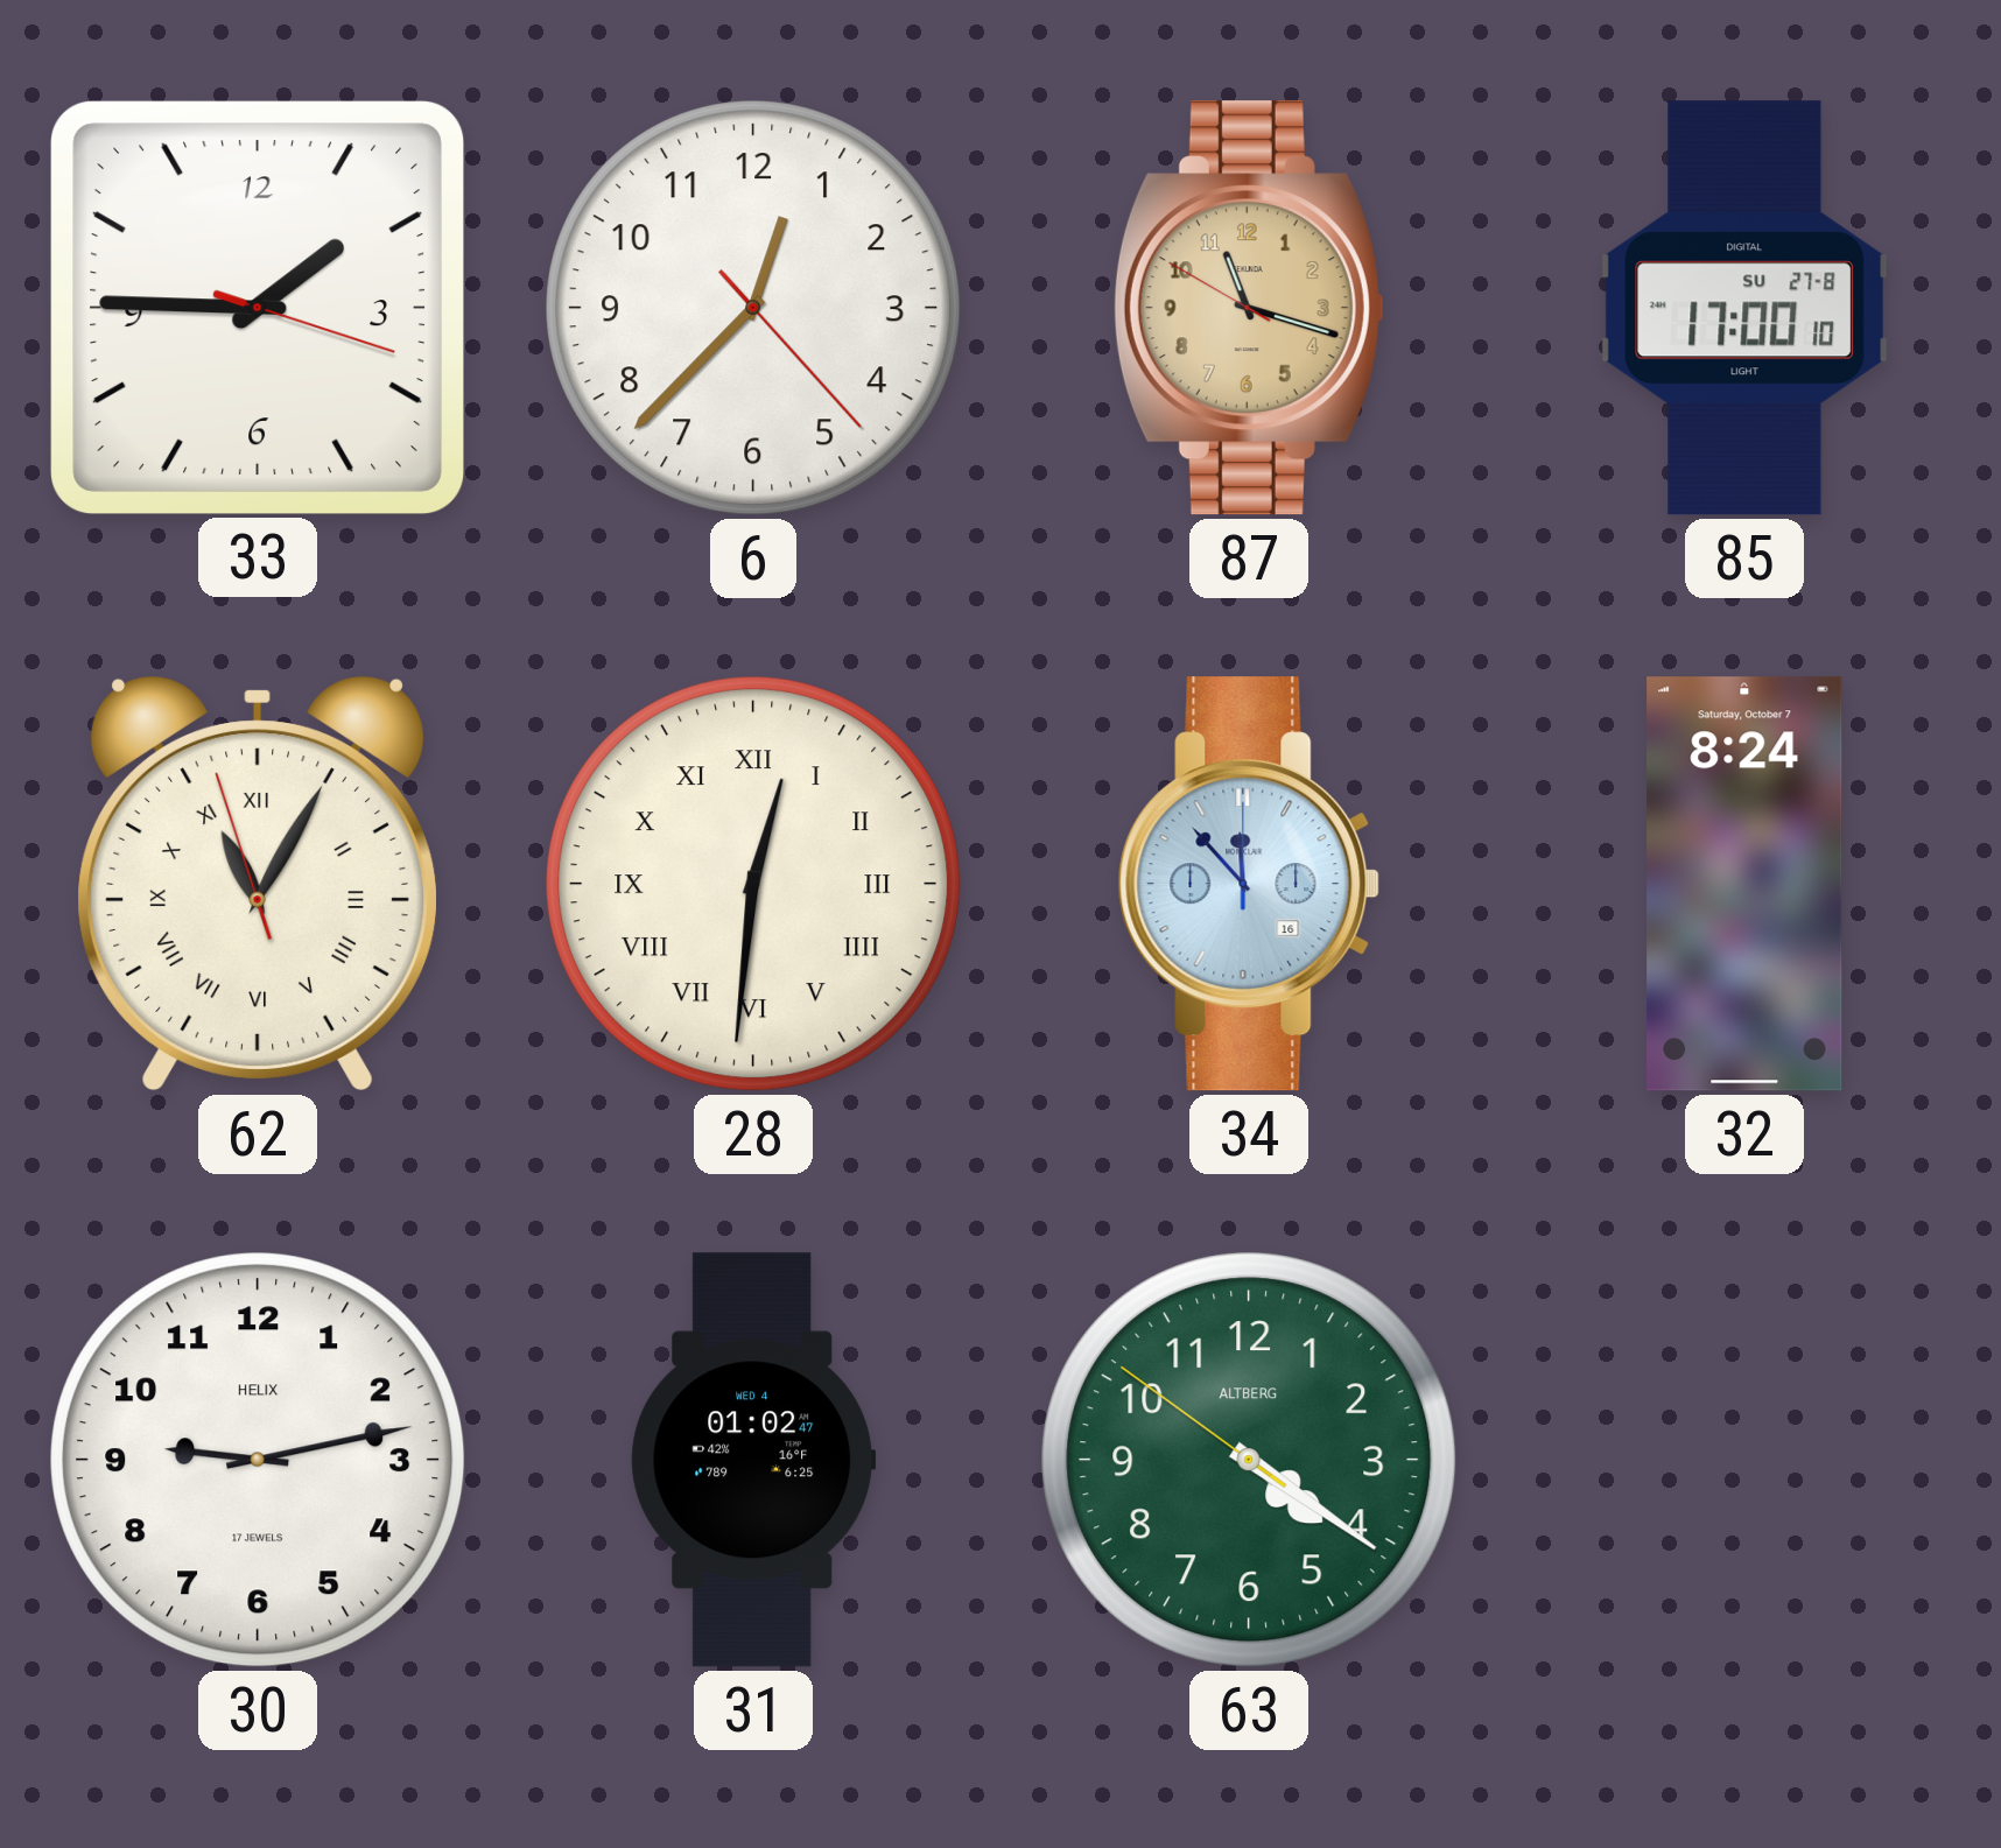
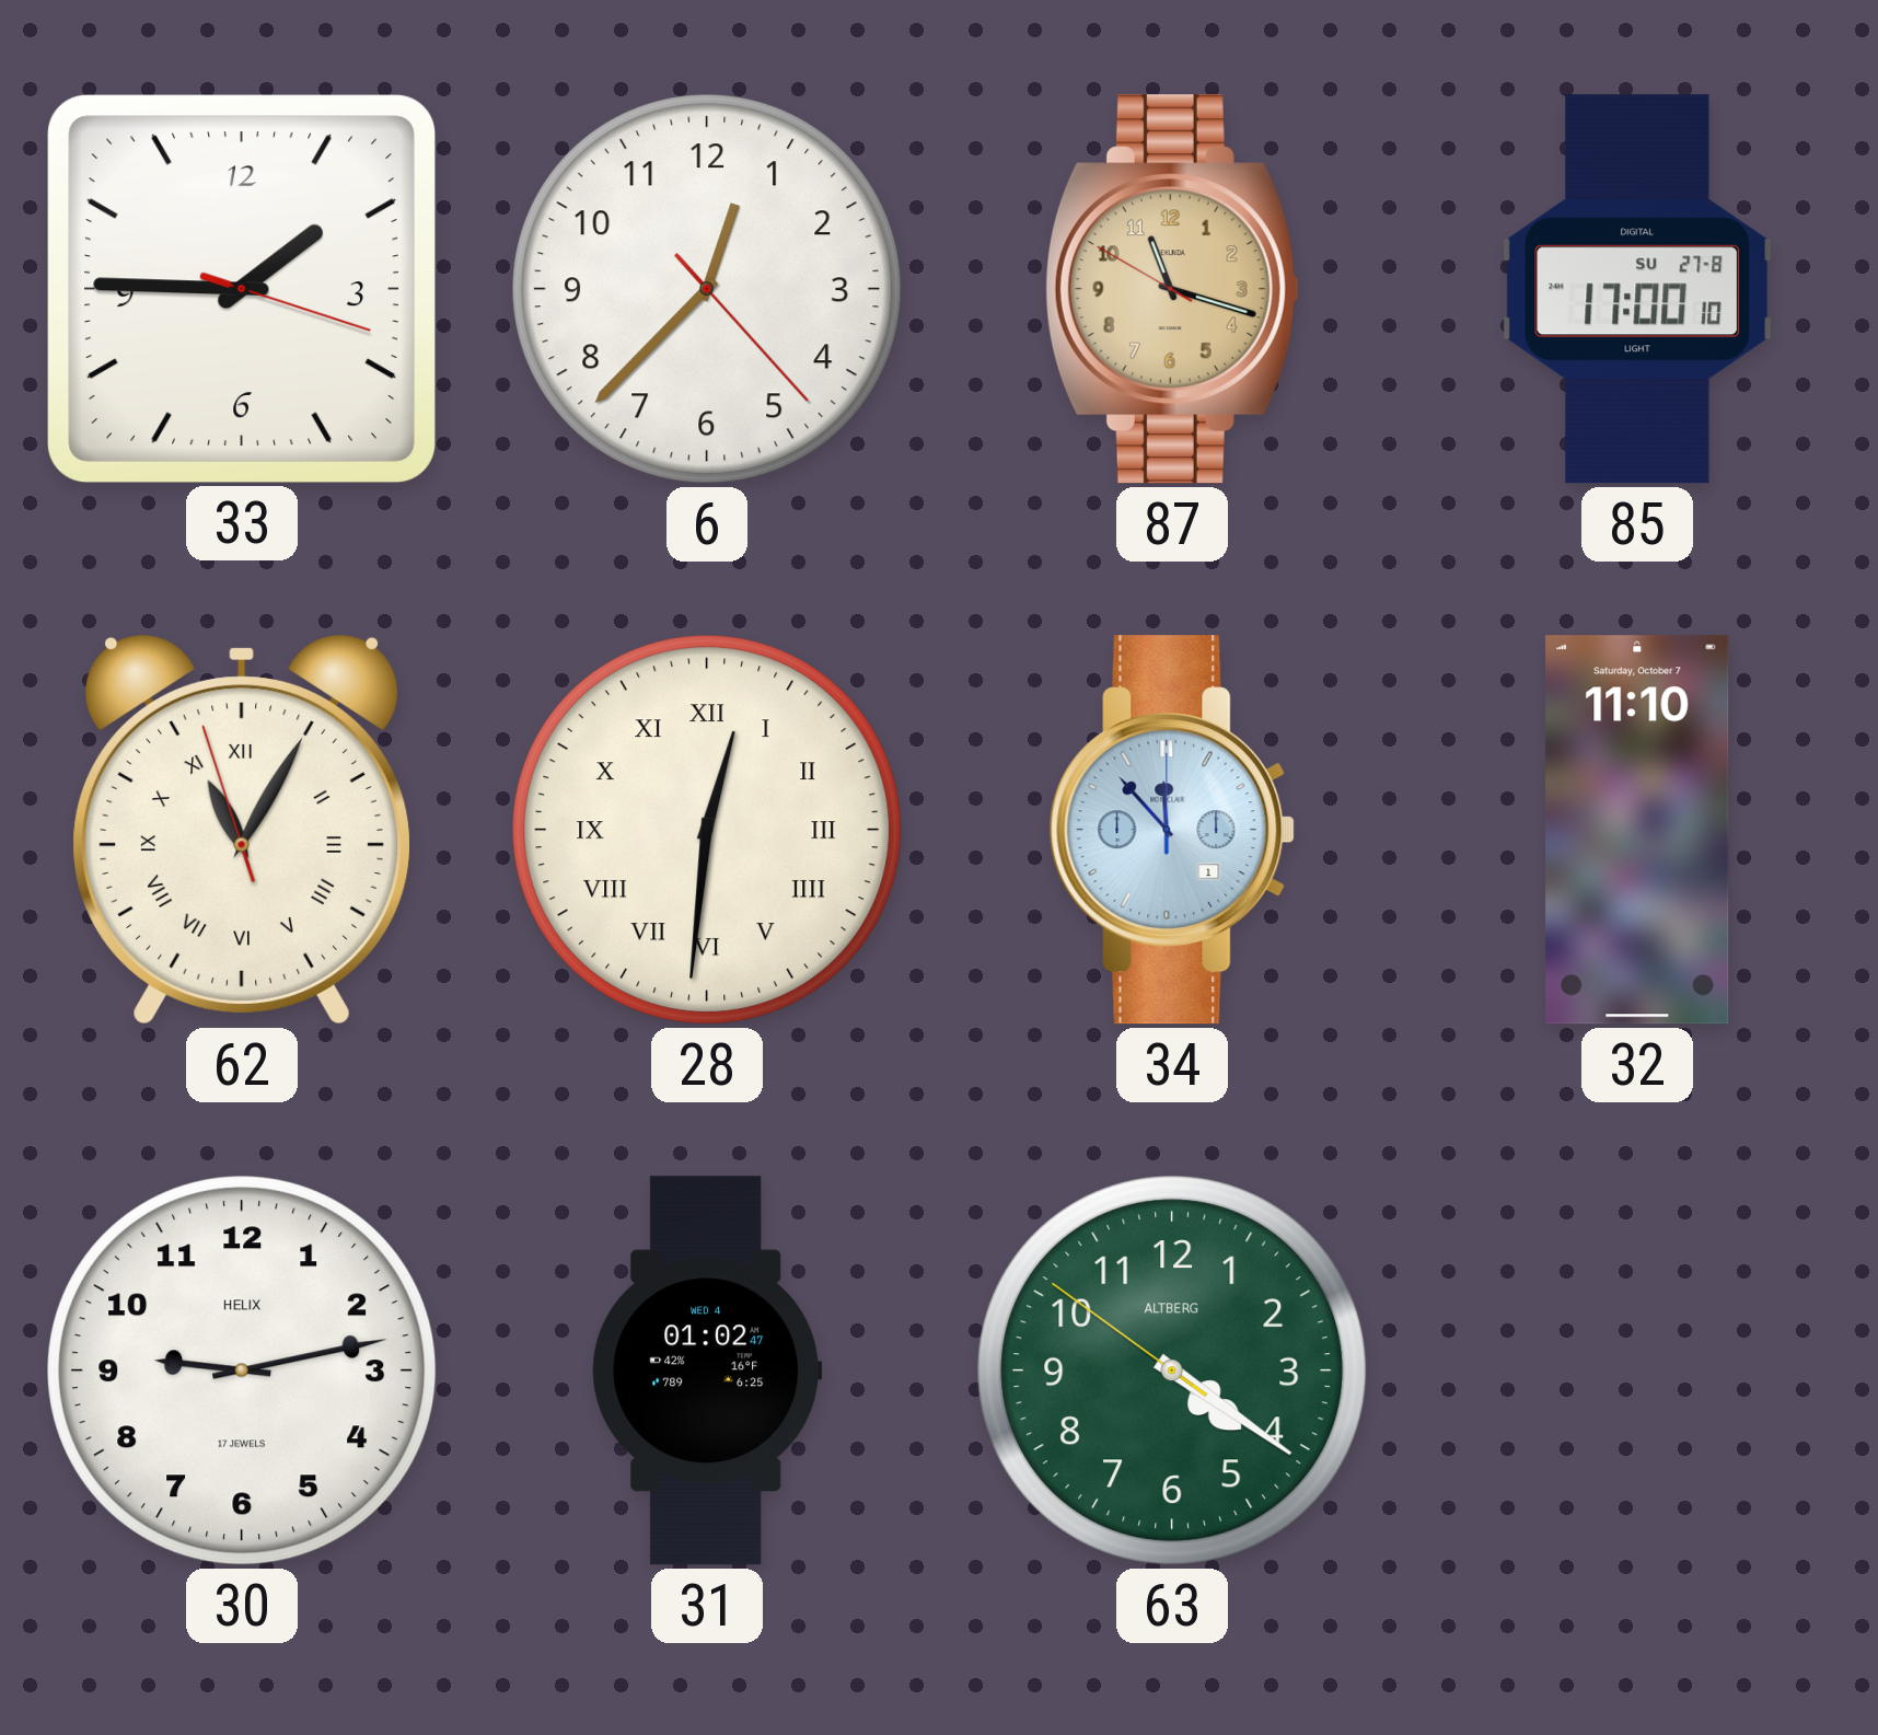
34 date: 16 -> 1 (1172, 830)
32: 8:24 -> 11:10 (1637, 830)
